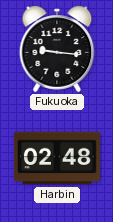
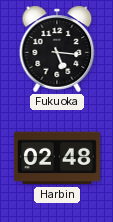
Fukuoka: 9:16 -> 5:16 (57, 49)
